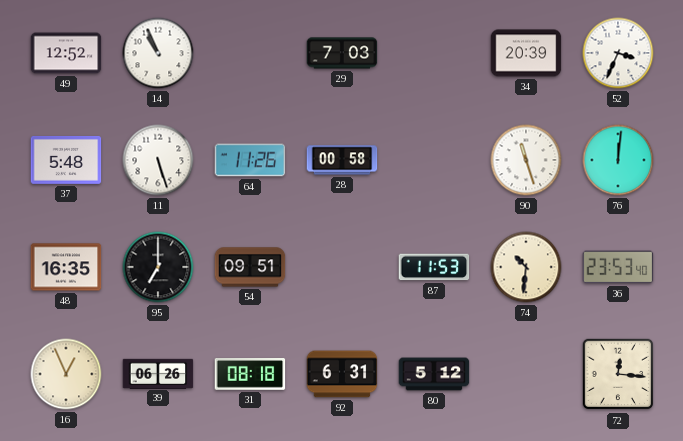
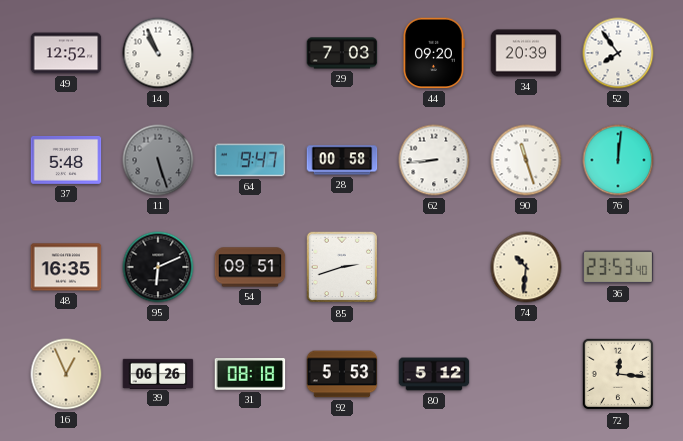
44: none -> 09:20 (434, 53)
52: 3:34 -> 7:54 (618, 53)
11 dial: white -> grey (158, 160)
64: 11:26 -> 9:47 (250, 160)
62: none -> 8:44 (434, 160)
95: 7:00 -> 6:11 (158, 267)
85: none -> 2:42 (342, 267)
87: 11:53 -> none (434, 267)
92: 6:31 -> 5:53 (342, 374)
